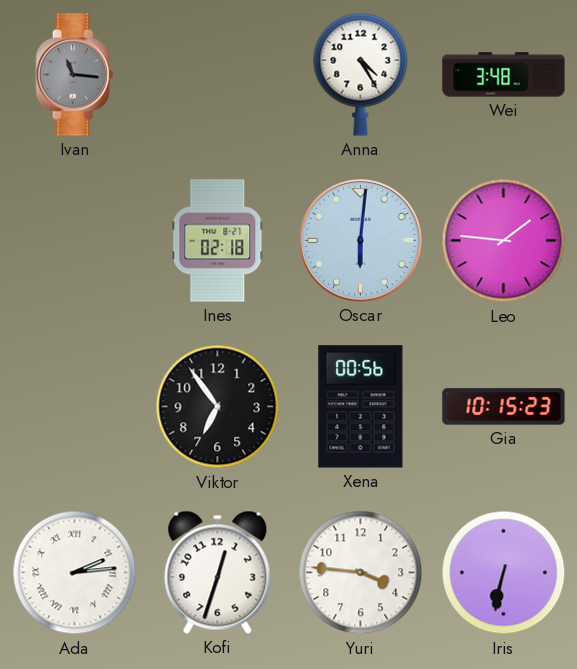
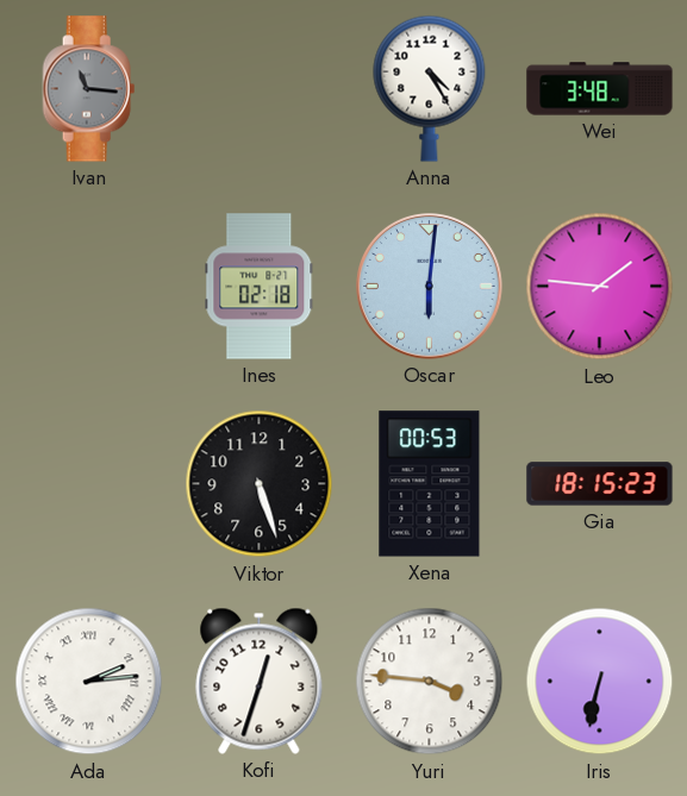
Viktor: 6:54 -> 5:27 (260, 484)
Xena: 00:56 -> 00:53 (430, 484)
Gia: 10:15 -> 18:15 (600, 484)
